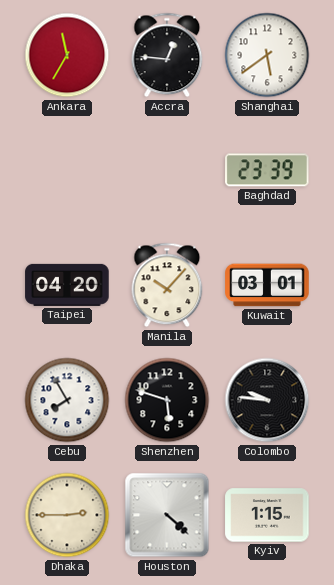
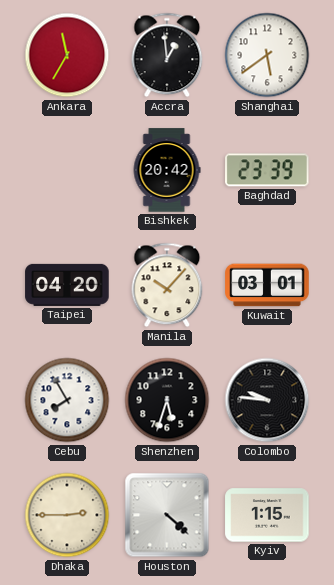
Accra: 12:46 -> 12:59 (167, 55)
Bishkek: none -> 20:42 (167, 170)
Shenzhen: 5:48 -> 5:33 (167, 400)
